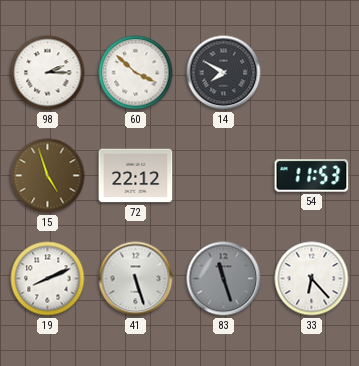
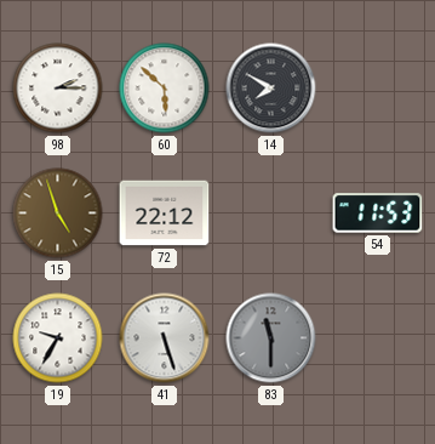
60: 3:52 -> 5:52 (165, 89)
19: 8:11 -> 9:35 (58, 338)
83: 11:27 -> 11:30 (271, 338)
33: 6:23 -> none (312, 279)
